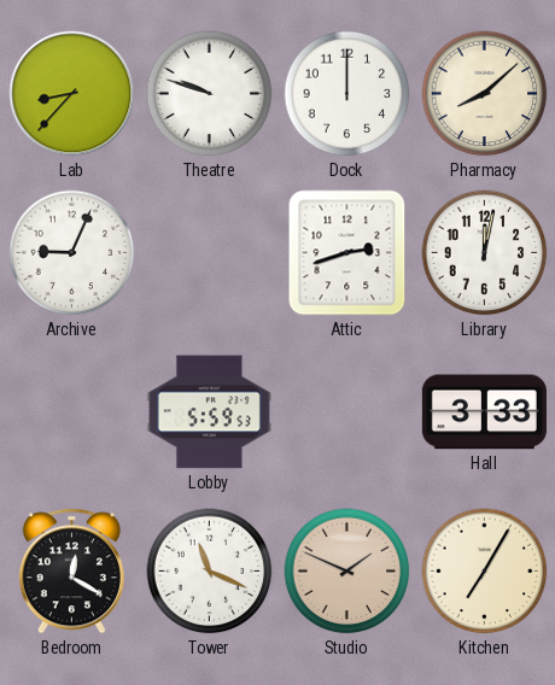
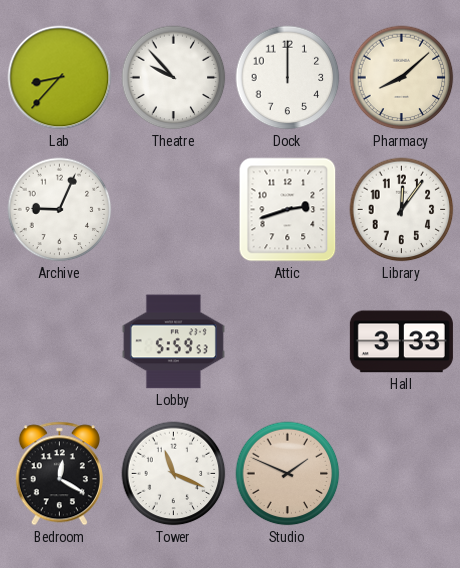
Theatre: 9:48 -> 9:53 (174, 78)
Library: 12:02 -> 12:06 (402, 210)
Kitchen: 7:05 -> none (485, 572)
